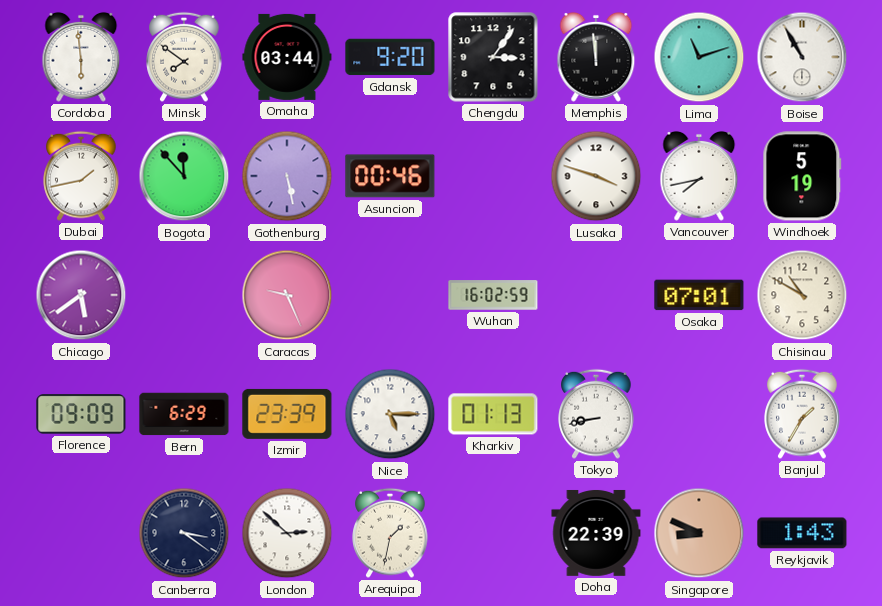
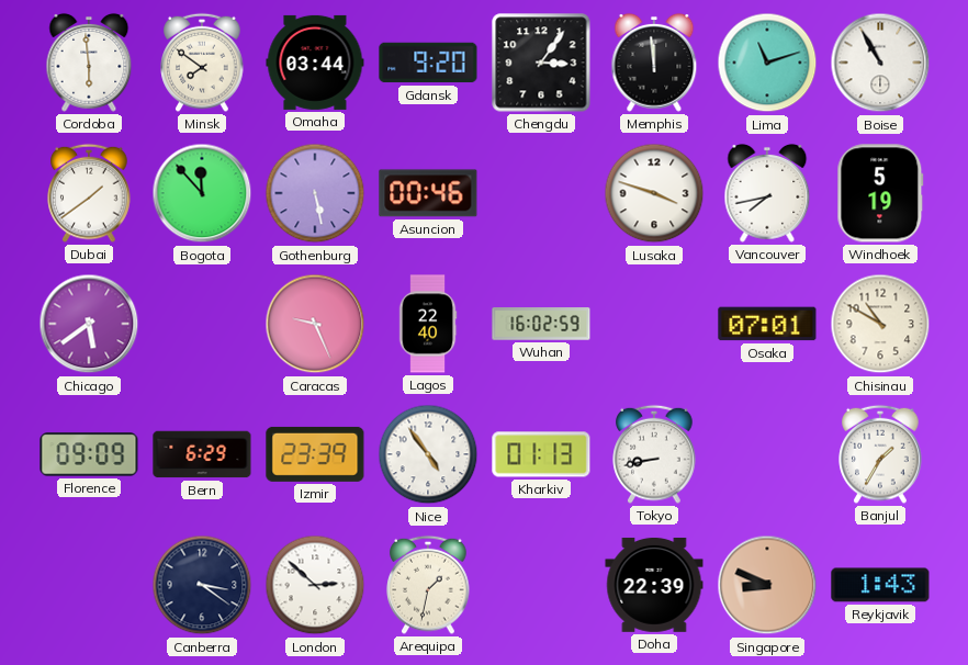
Dubai: 1:43 -> 1:39 (89, 193)
Lagos: none -> 22:40 (428, 324)
Nice: 5:15 -> 4:54 (428, 454)
